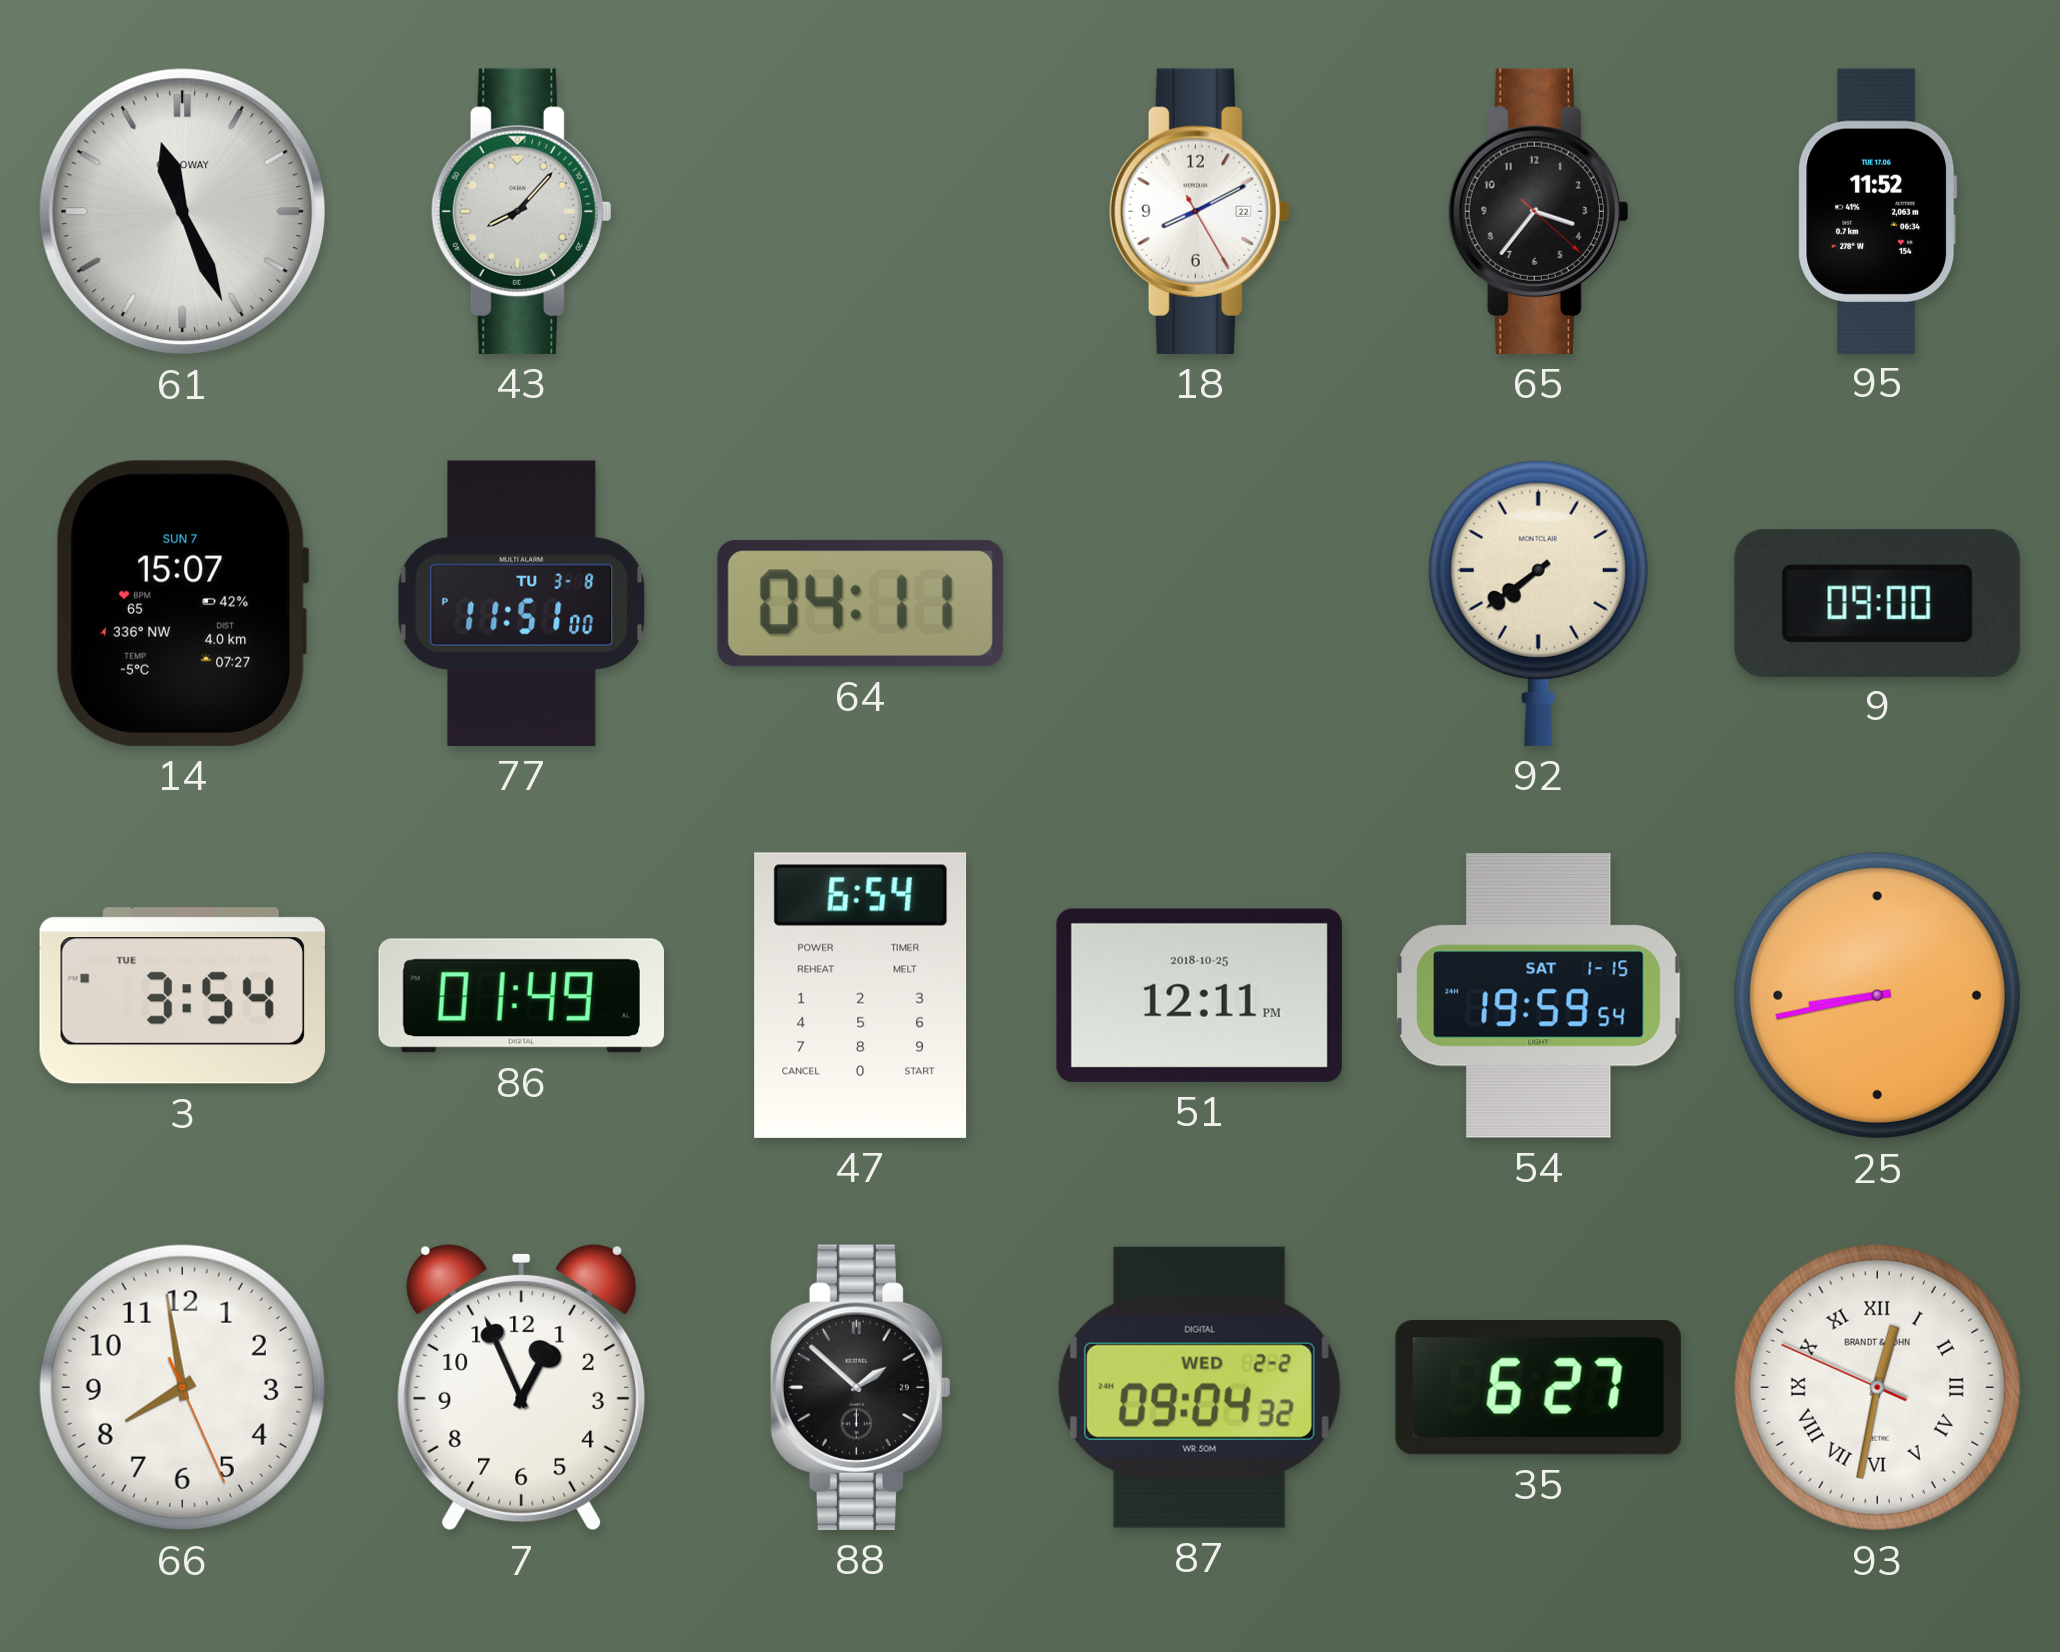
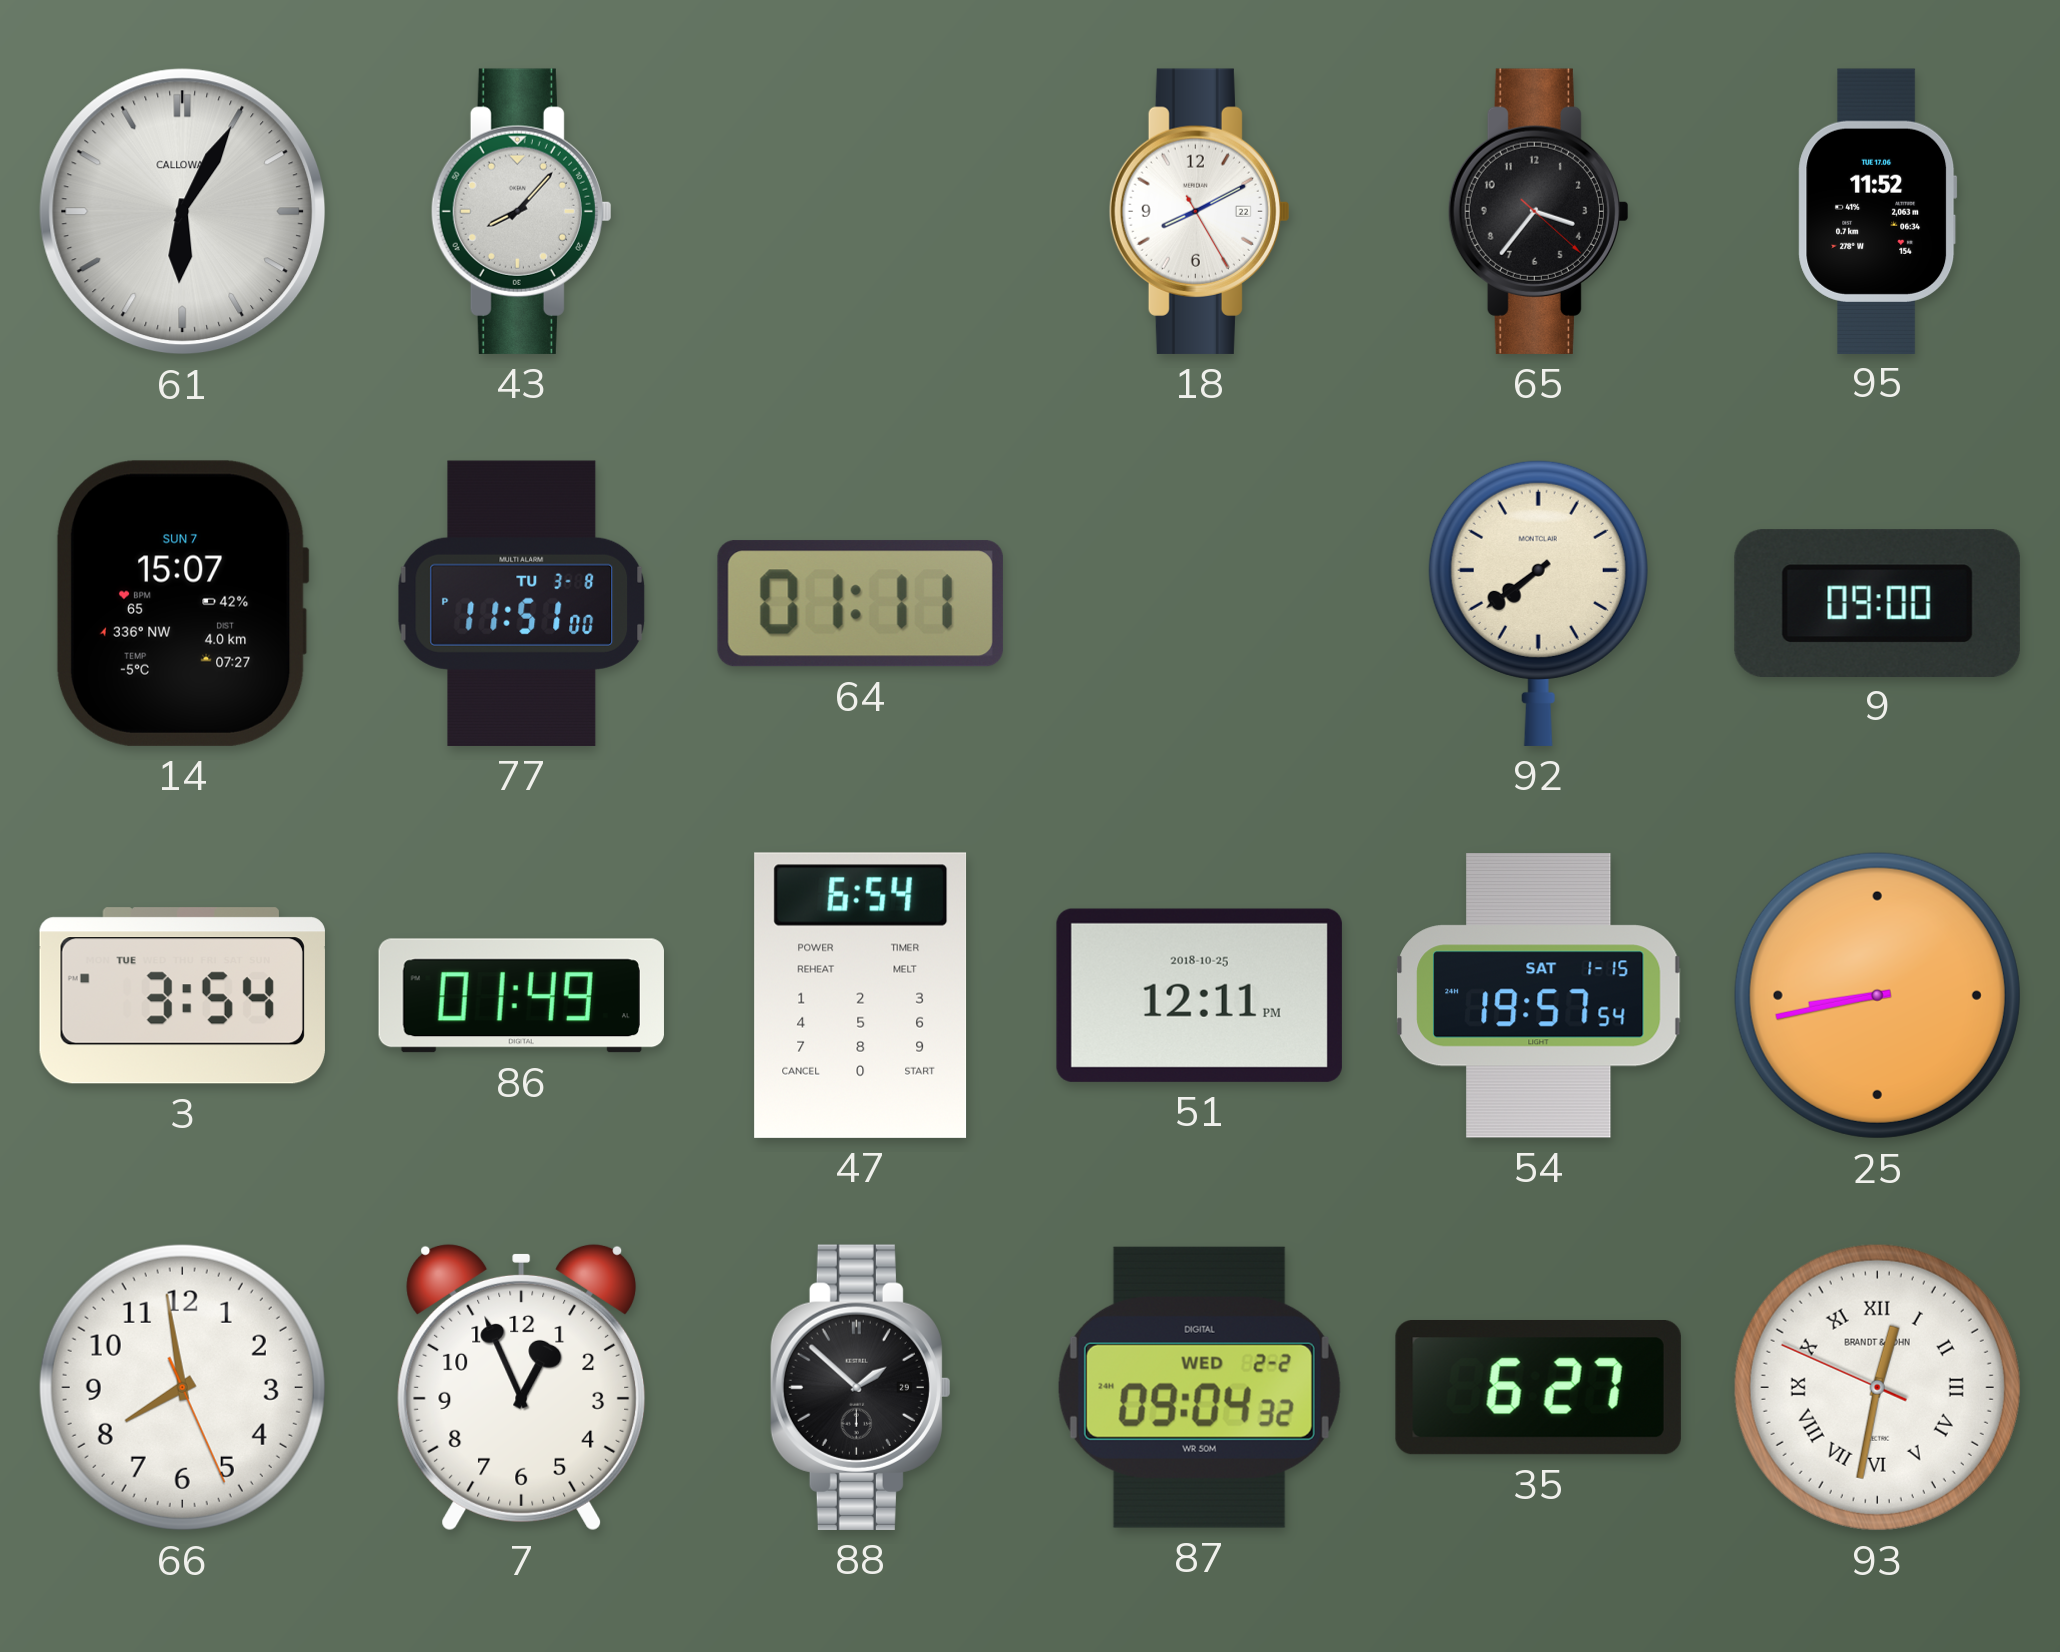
61: 11:26 -> 6:05 (183, 212)
64: 04:11 -> 01:11 (860, 604)
54: 19:59 -> 19:57 (1539, 996)
